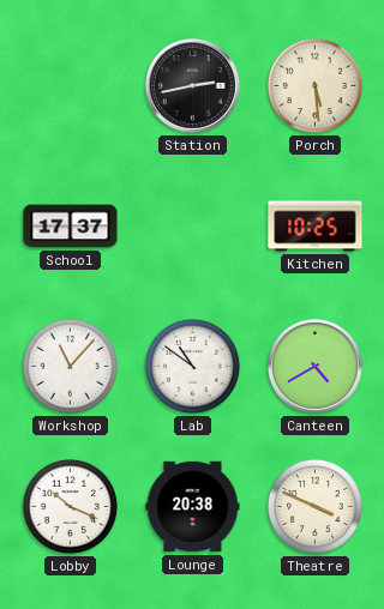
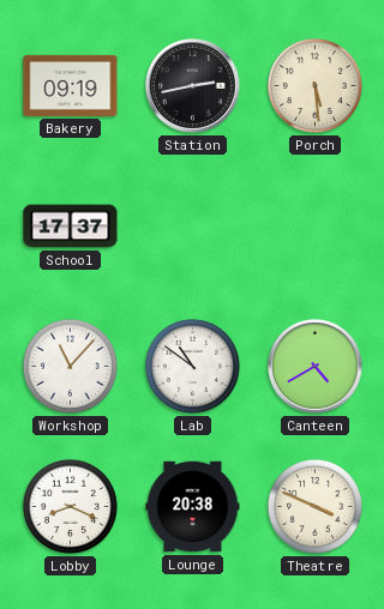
Bakery: none -> 09:19 (71, 85)
Kitchen: 10:25 -> none (316, 227)
Lobby: 10:19 -> 8:19 (70, 506)
